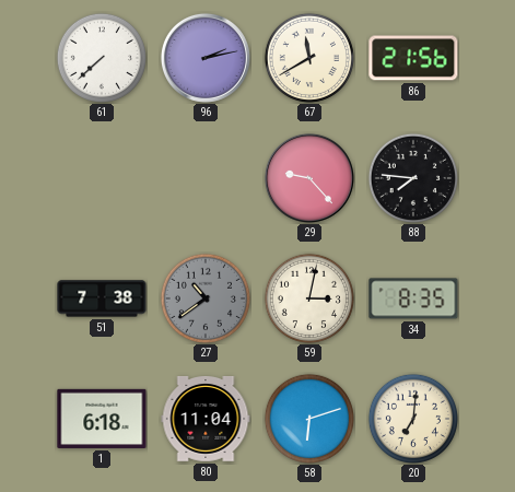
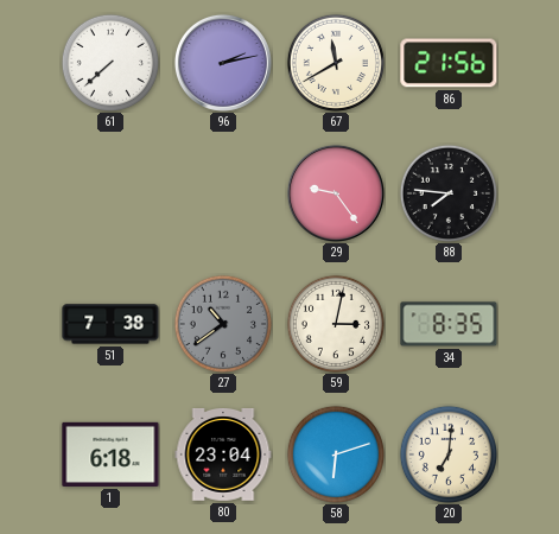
29: 9:23 -> 9:24 (336, 193)
80: 11:04 -> 23:04 (223, 454)
